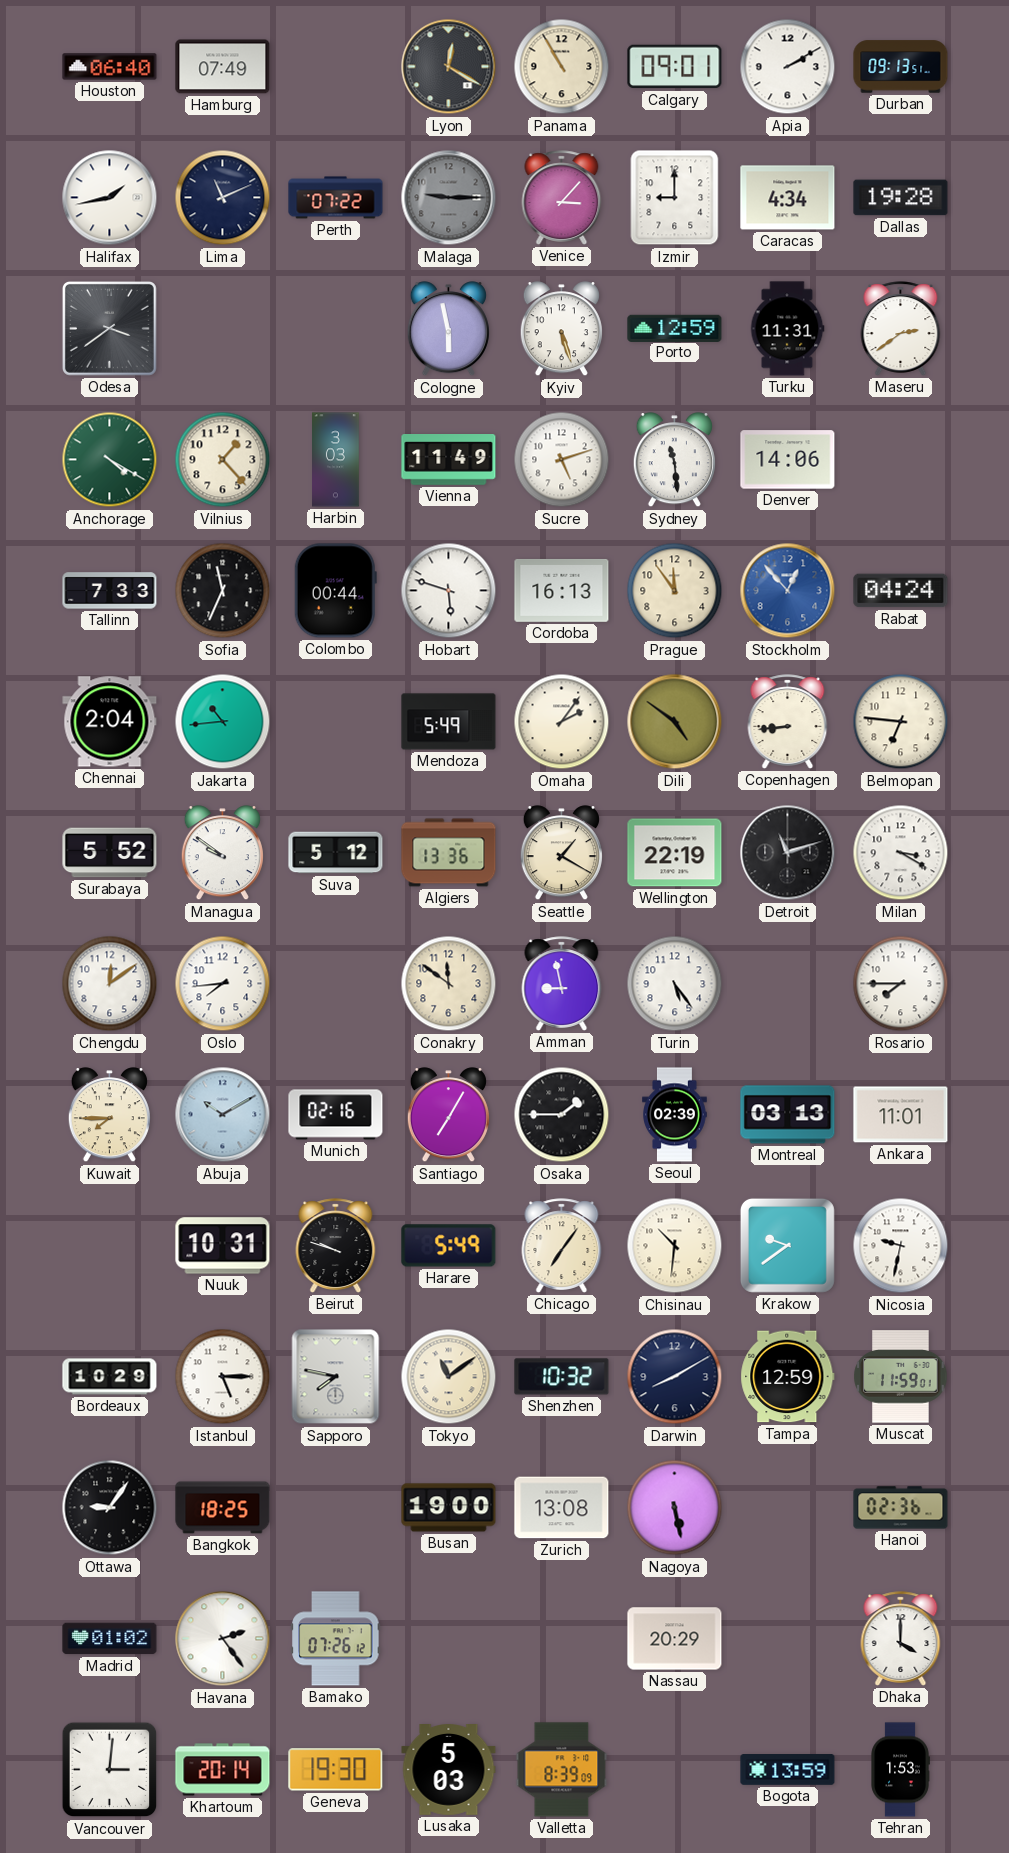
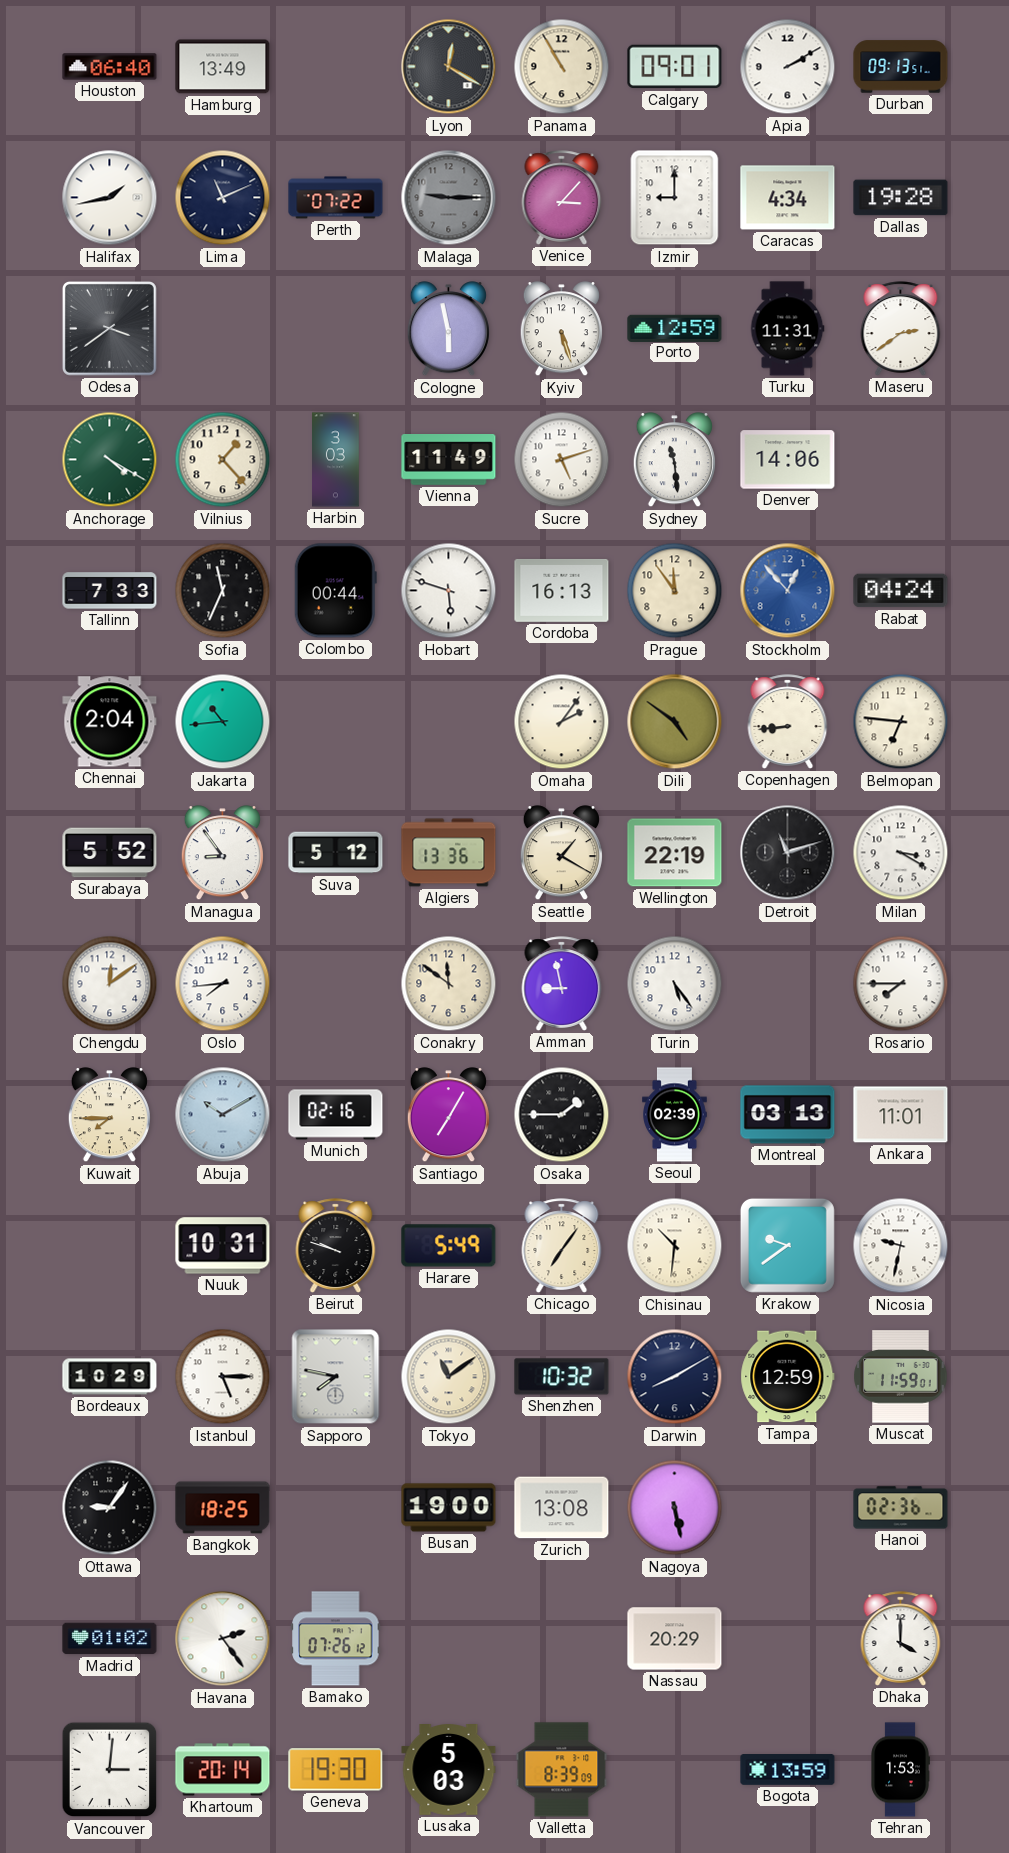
Hamburg: 07:49 -> 13:49 (223, 67)
Mendoza: 5:49 -> none (449, 722)
Managua: 9:51 -> 8:54 (222, 853)
